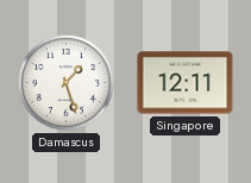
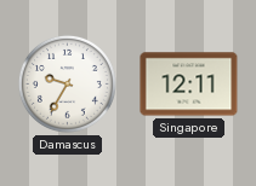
Damascus: 1:27 -> 9:35 (67, 83)
